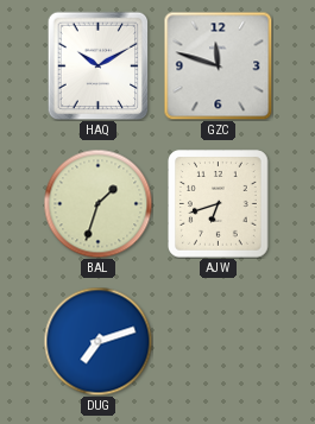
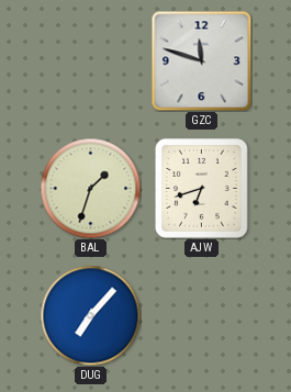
HAQ: 10:10 -> none (99, 65)
DUG: 7:12 -> 7:07 (90, 315)
